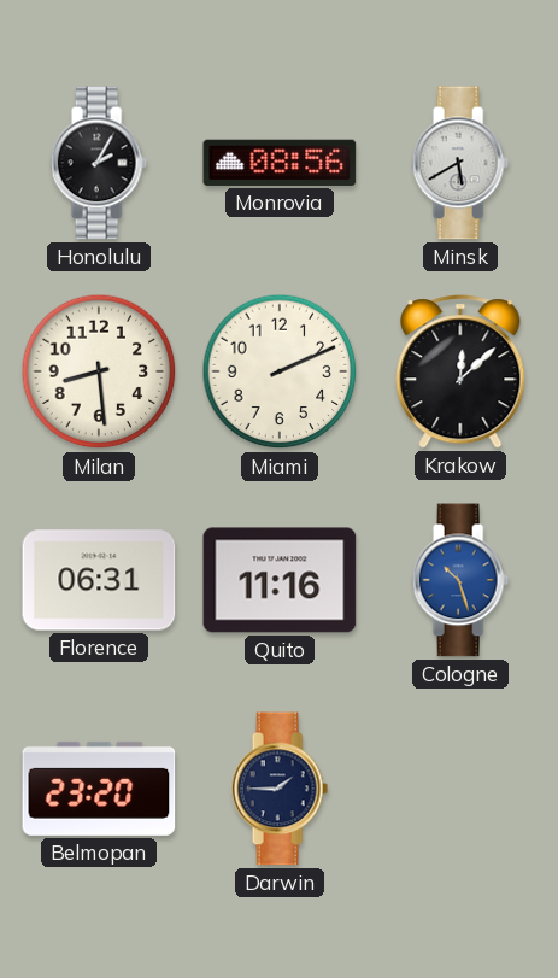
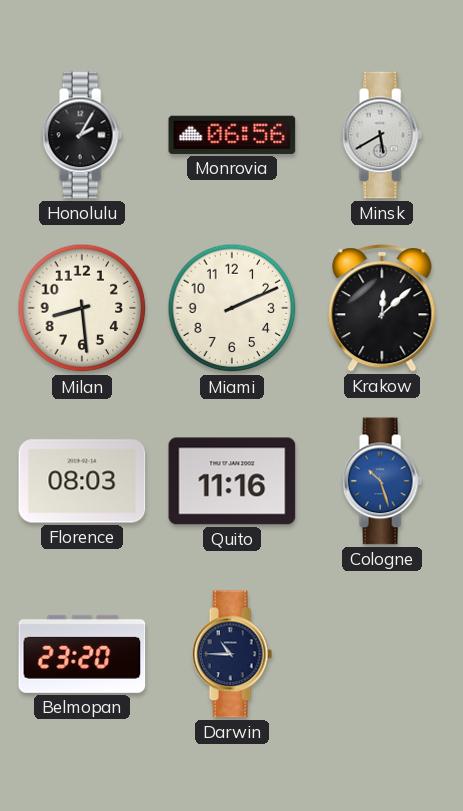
Monrovia: 08:56 -> 06:56 (232, 135)
Florence: 06:31 -> 08:03 (82, 481)
Darwin: 1:45 -> 10:45 (232, 654)
